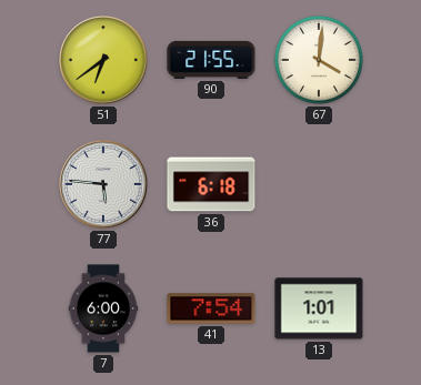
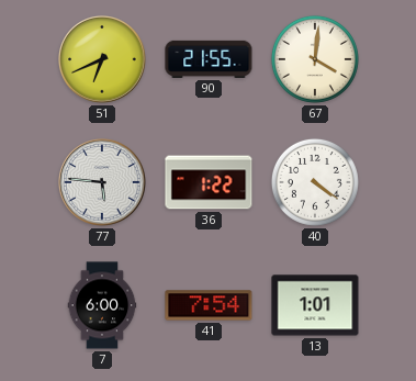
51: 6:39 -> 6:41 (102, 59)
36: 6:18 -> 1:22 (209, 182)
40: none -> 4:21 (315, 182)
